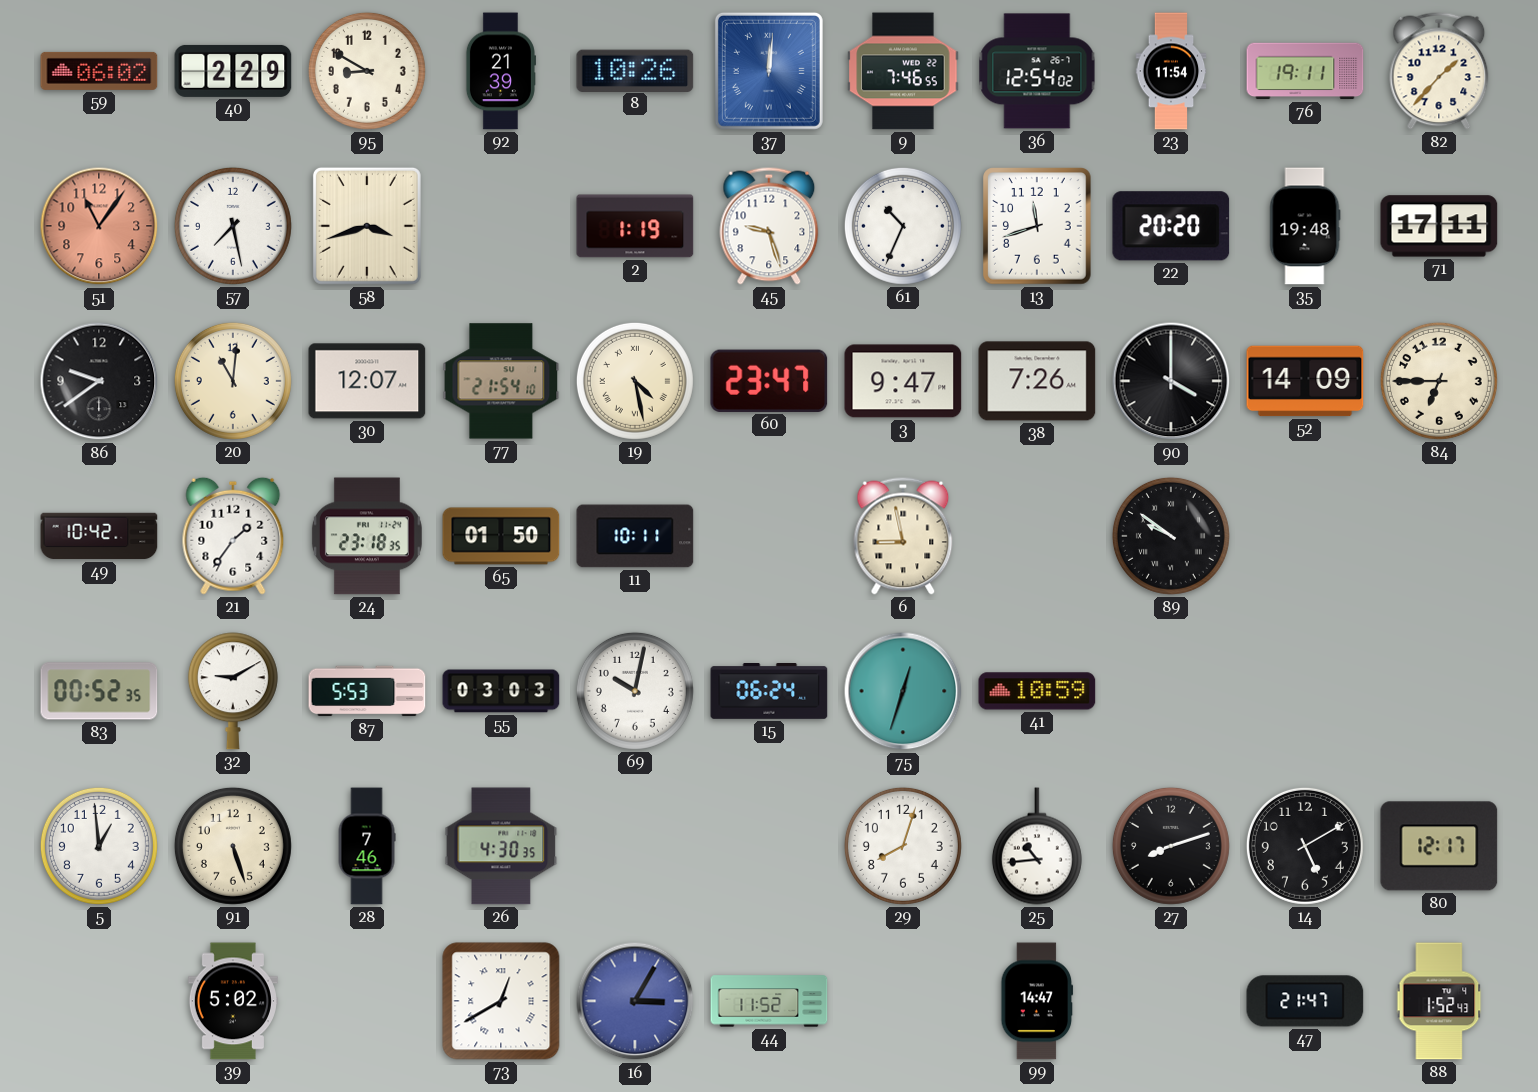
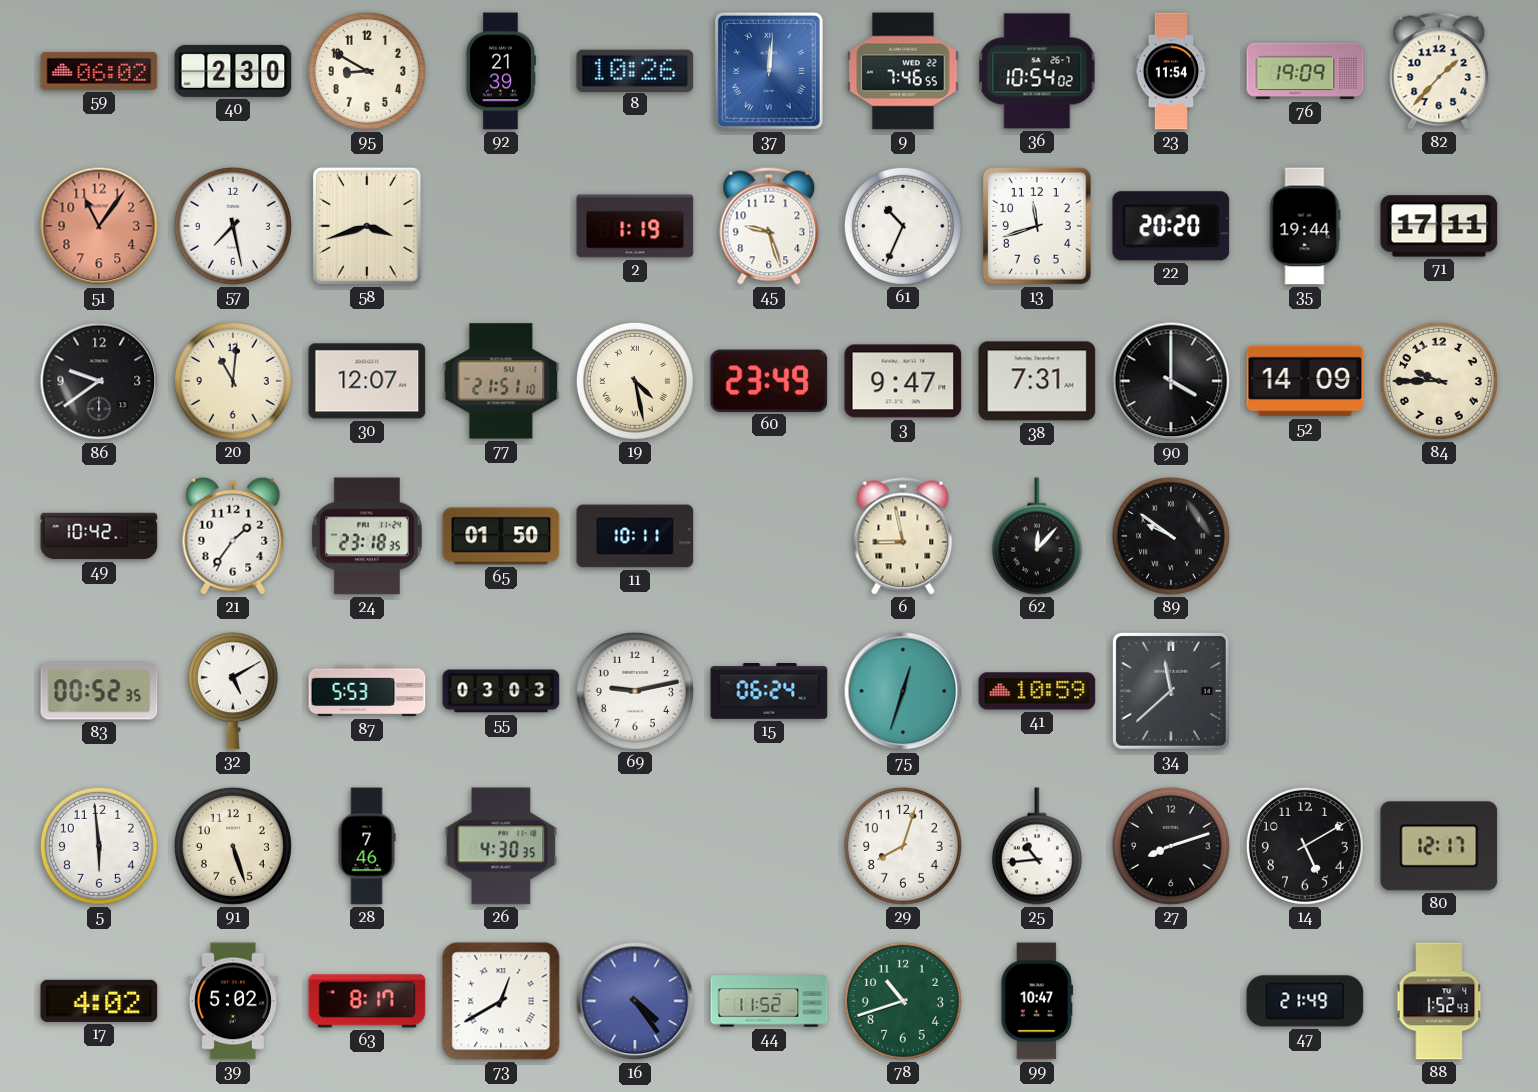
40: 2:29 -> 2:30 (233, 71)
36: 12:54 -> 10:54 (1037, 71)
76: 19:11 -> 19:09 (1305, 71)
35: 19:48 -> 19:44 (1305, 226)
77: 21:54 -> 21:51 (501, 381)
60: 23:47 -> 23:49 (769, 381)
38: 7:26 -> 7:31 (1037, 381)
84: 6:45 -> 9:45 (1439, 381)
62: none -> 12:07 (1037, 536)
32: 9:10 -> 5:10 (233, 691)
69: 10:02 -> 9:13 (635, 691)
34: none -> 11:38 (1171, 691)
5: 12:59 -> 5:59 (99, 846)
17: none -> 4:02 (99, 1001)
63: none -> 8:17 (367, 1001)
16: 3:05 -> 4:24 (635, 1001)
78: none -> 10:42 (903, 1001)
99: 14:47 -> 10:47 (1037, 1001)
47: 21:47 -> 21:49 (1305, 1001)
